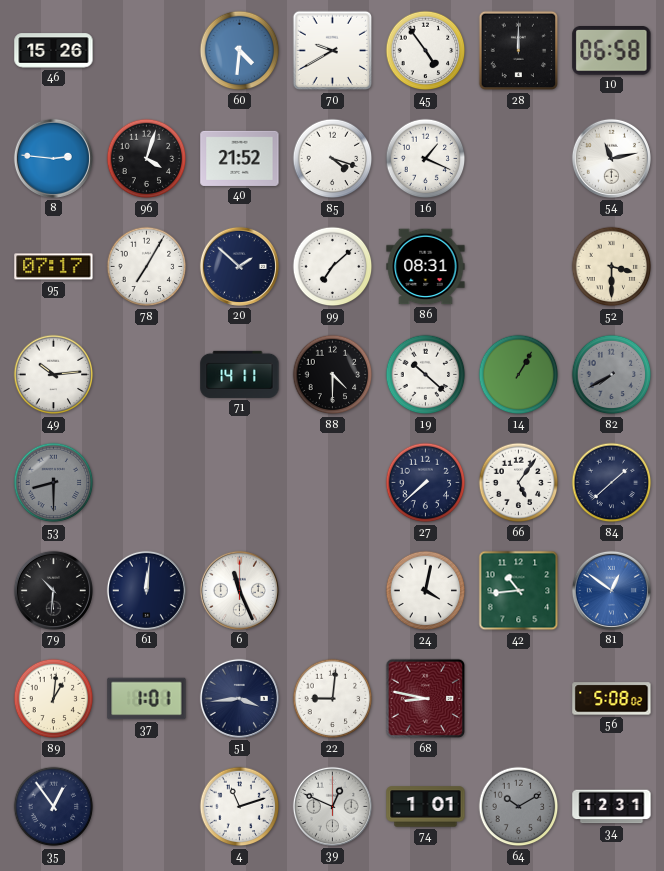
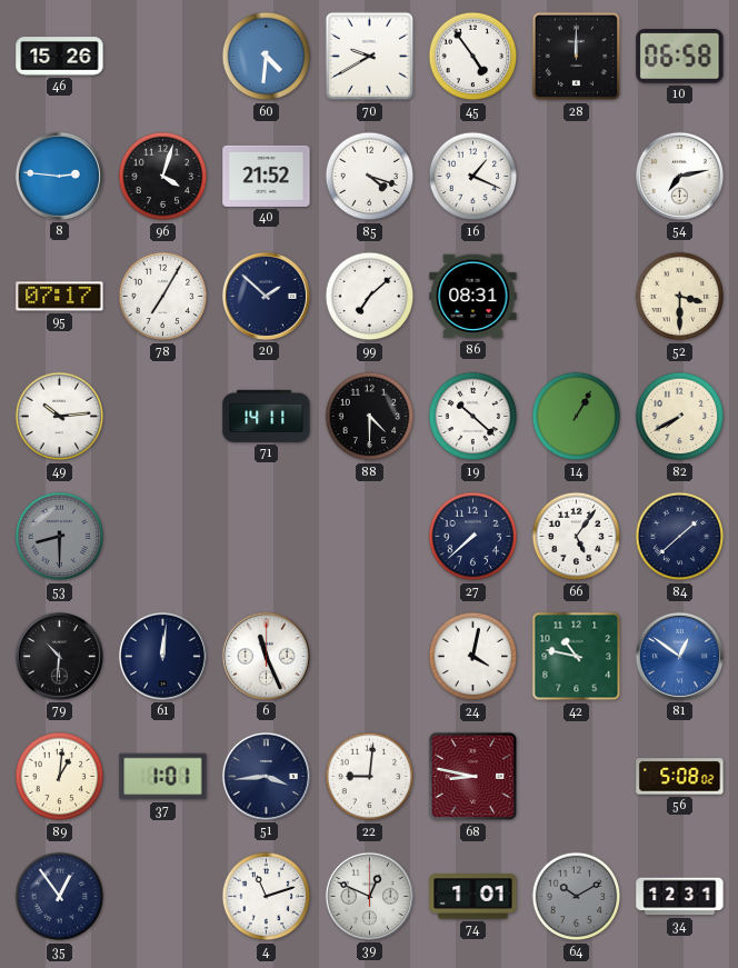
54: 11:13 -> 7:13 (679, 176)
82 dial: grey -> cream (680, 417)
42: 10:44 -> 10:47 (577, 657)
